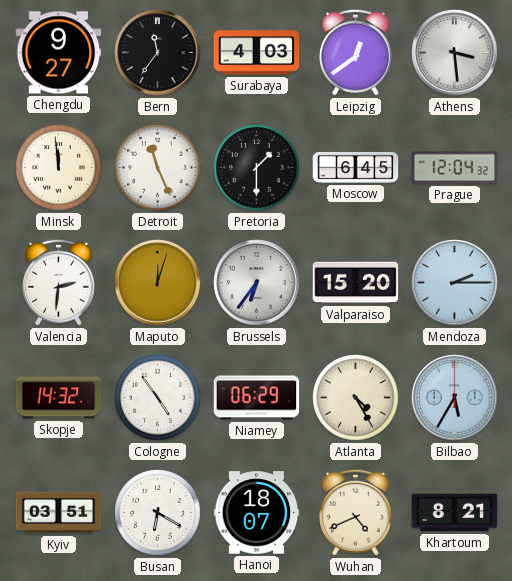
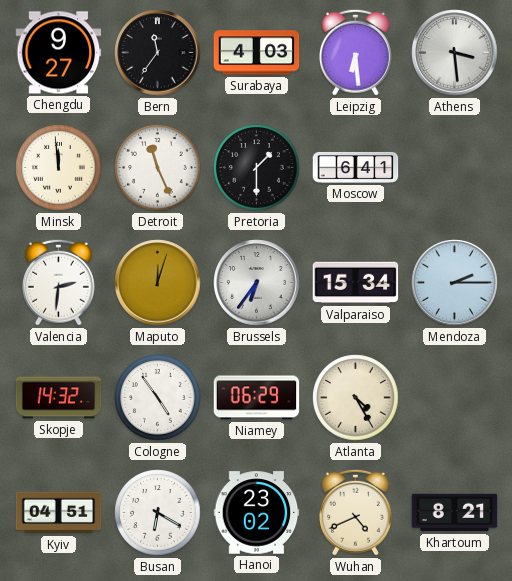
Leipzig: 12:39 -> 6:29 (355, 52)
Moscow: 6:45 -> 6:41 (356, 167)
Prague: 12:04 -> none (455, 168)
Valparaiso: 15:20 -> 15:34 (356, 283)
Bilbao: 5:35 -> none (455, 398)
Kyiv: 03:51 -> 04:51 (59, 513)
Hanoi: 18:07 -> 23:02 (257, 513)
